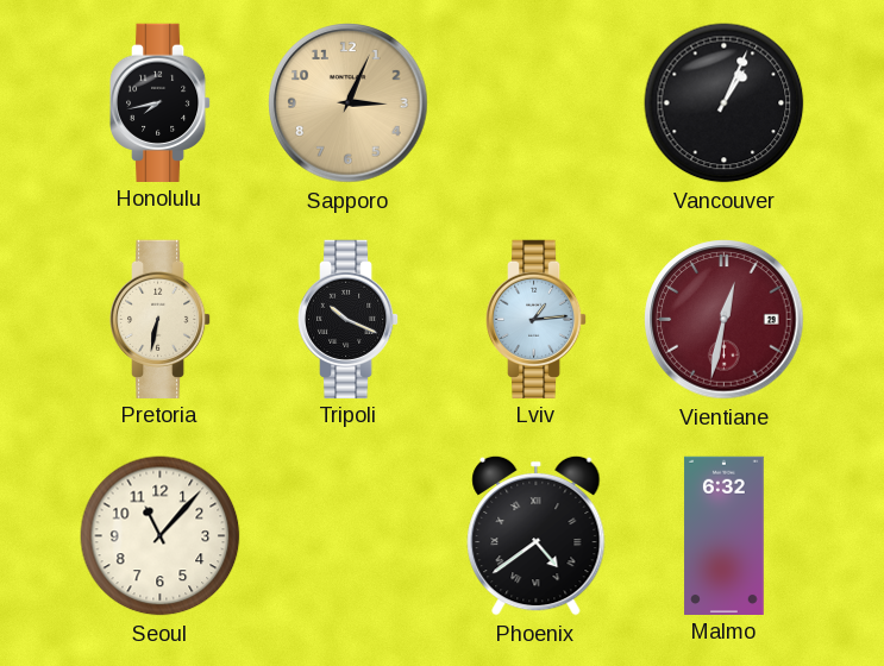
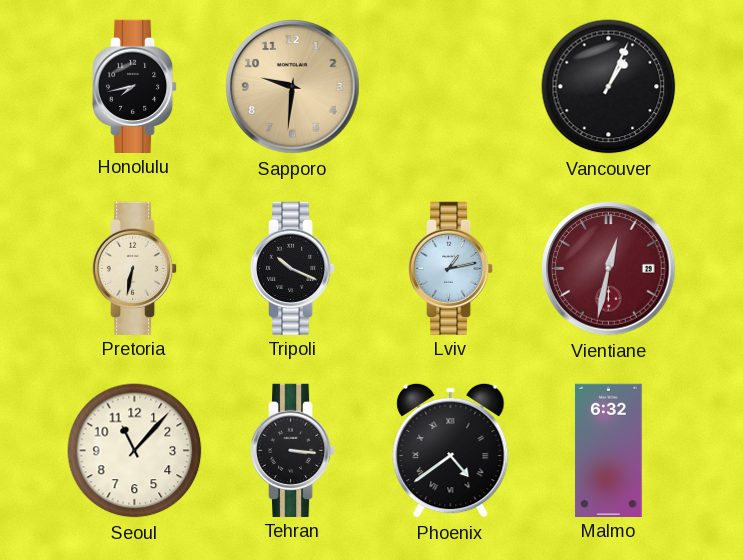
Sapporo: 3:04 -> 9:31 (293, 87)
Lviv: 1:14 -> 1:13 (451, 268)
Tehran: none -> 3:16 (293, 450)
